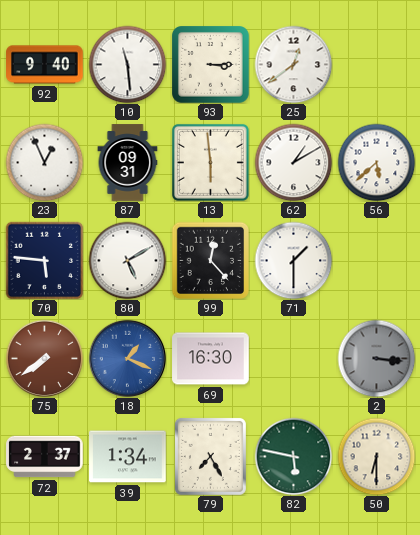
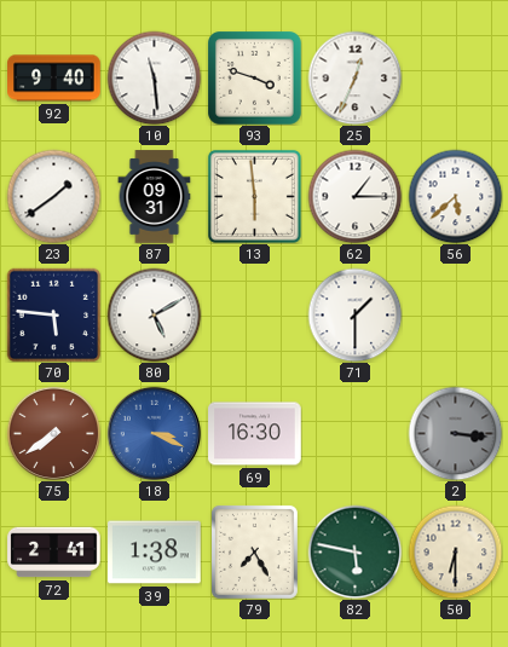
93: 3:15 -> 3:48 (255, 79)
25: 12:39 -> 12:34 (354, 77)
23: 12:56 -> 1:39 (53, 196)
62: 1:10 -> 1:15 (354, 196)
99: 12:23 -> none (210, 260)
18: 1:19 -> 3:19 (154, 433)
72: 2:37 -> 2:41 (54, 553)
39: 1:34 -> 1:38 (155, 553)
